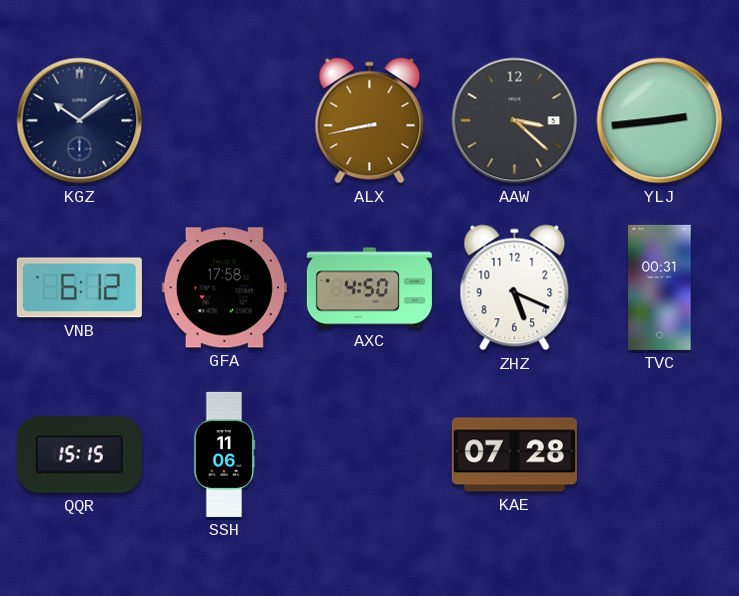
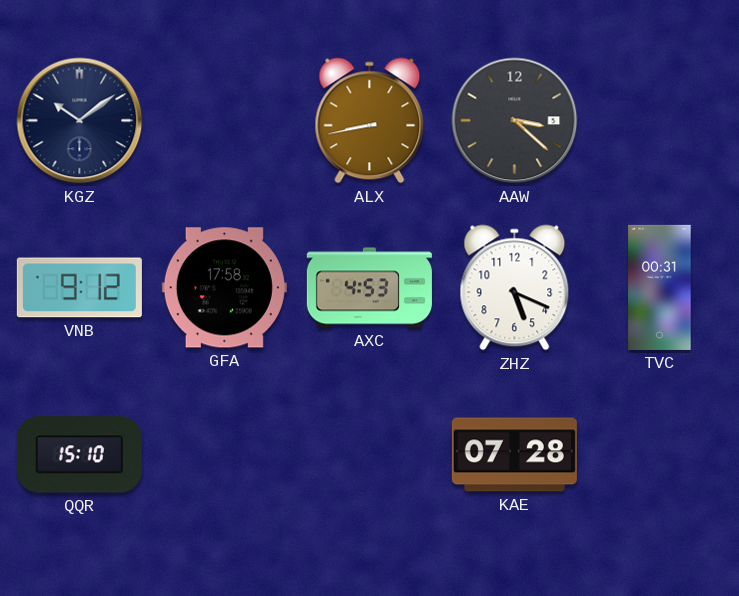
YLJ: 2:44 -> none (660, 121)
VNB: 6:12 -> 9:12 (79, 288)
AXC: 4:50 -> 4:53 (369, 288)
QQR: 15:15 -> 15:10 (79, 455)
SSH: 11:06 -> none (224, 454)
